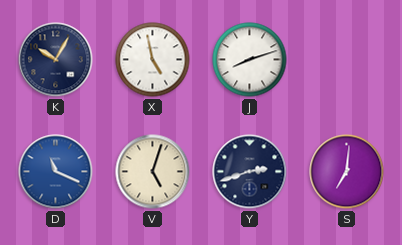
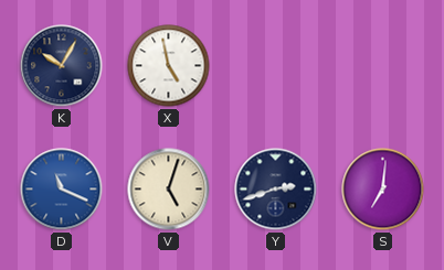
J: 8:12 -> none (250, 60)
